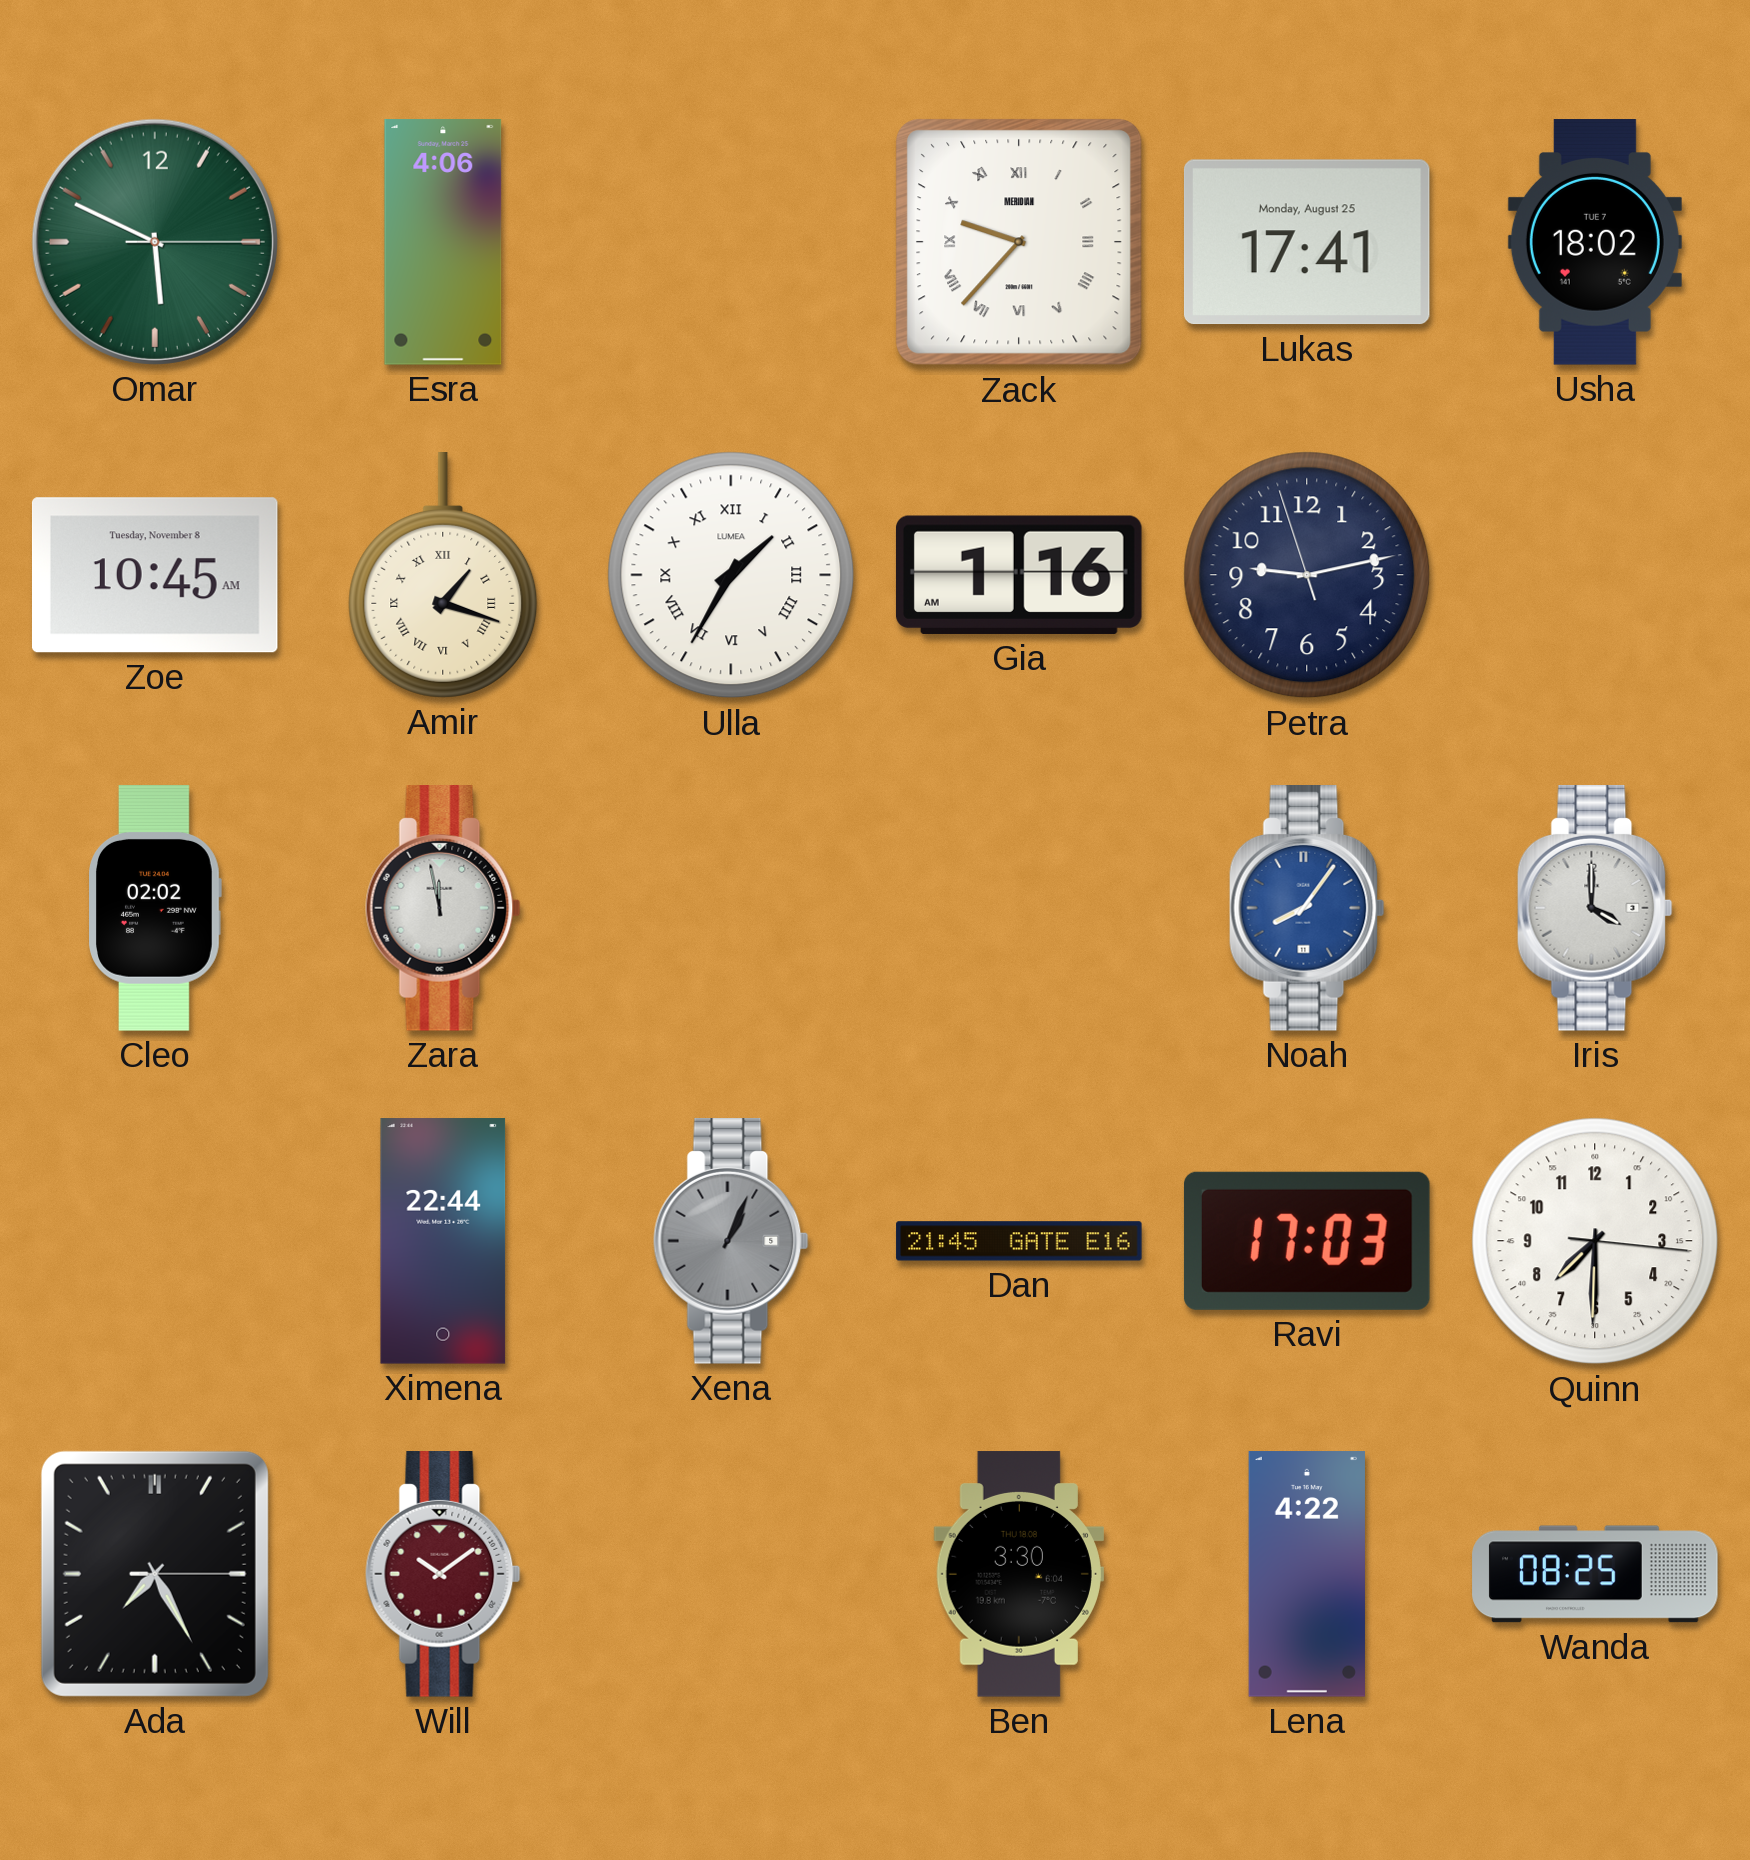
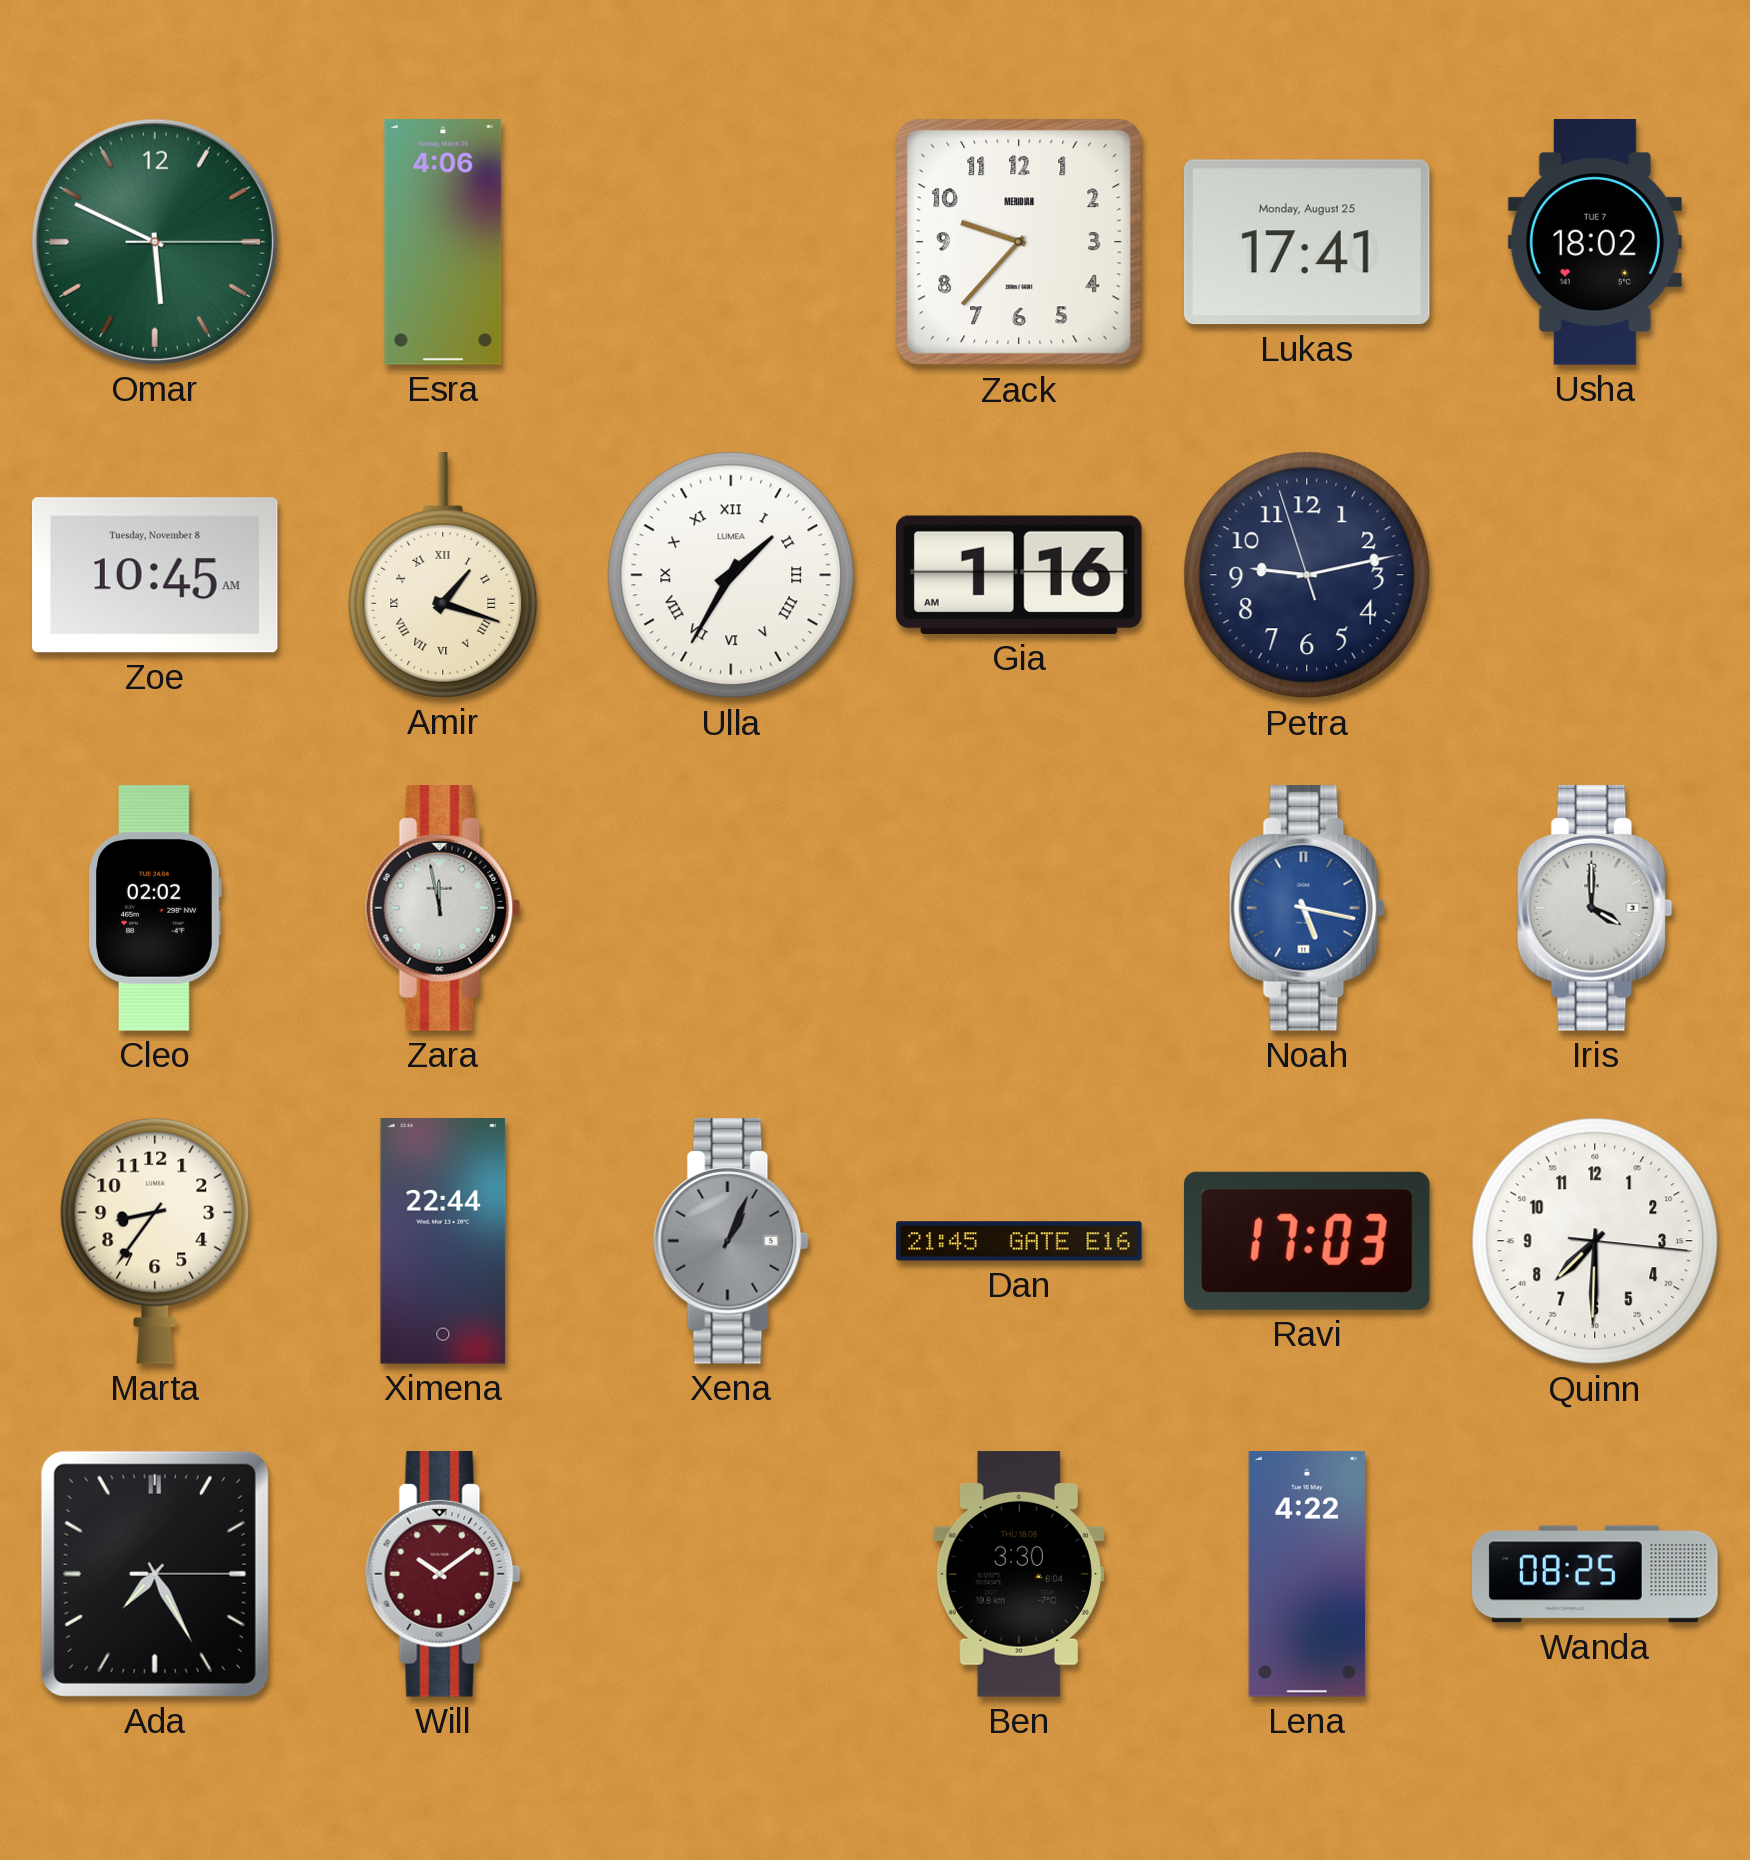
Zack numerals: Roman -> Arabic (1019, 242)
Noah: 8:06 -> 5:17 (1307, 909)
Marta: none -> 8:36 (155, 1241)
